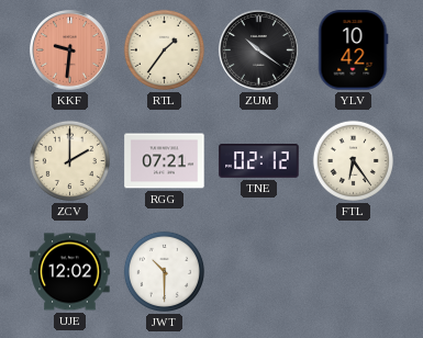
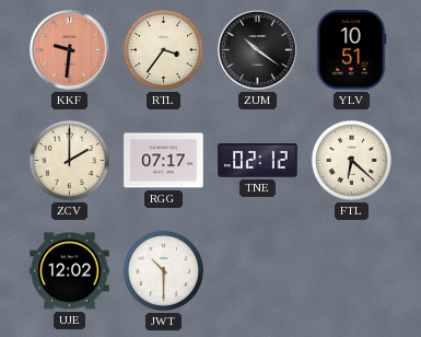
RTL: 1:36 -> 3:36 (163, 49)
YLV: 10:42 -> 10:51 (351, 50)
RGG: 07:21 -> 07:17 (164, 161)
FTL: 6:24 -> 6:22 (351, 160)
